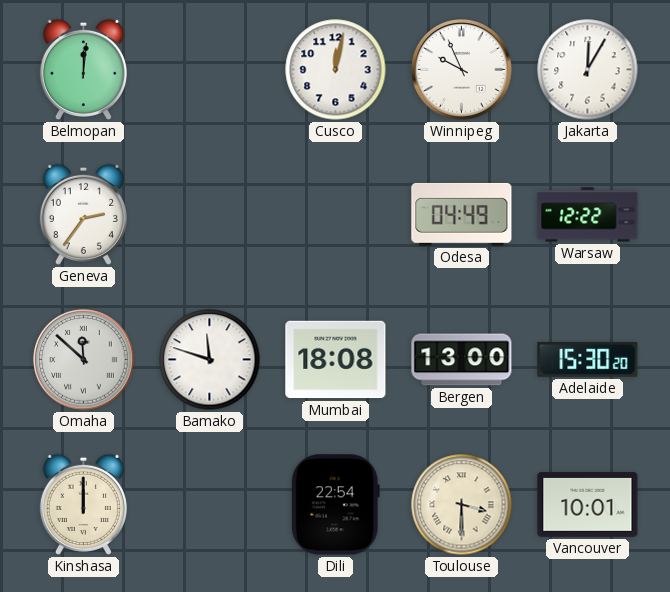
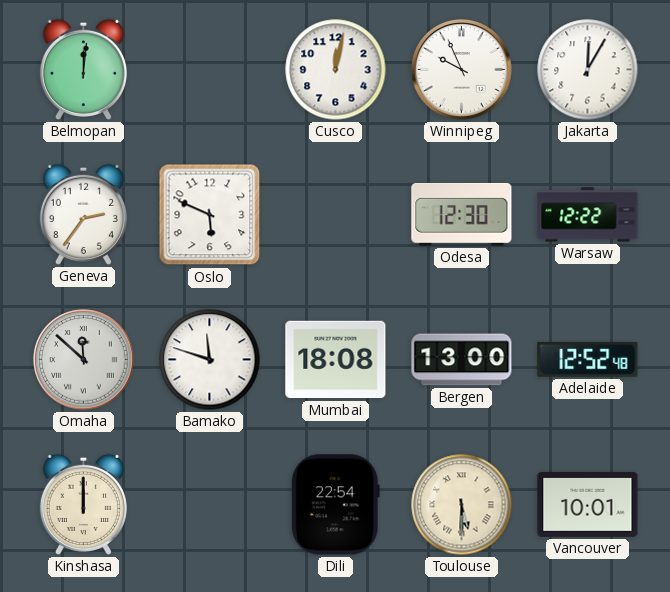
Oslo: none -> 5:49 (210, 215)
Odesa: 04:49 -> 12:30 (462, 214)
Adelaide: 15:30 -> 12:52 (588, 359)
Toulouse: 3:30 -> 5:30 (462, 505)
